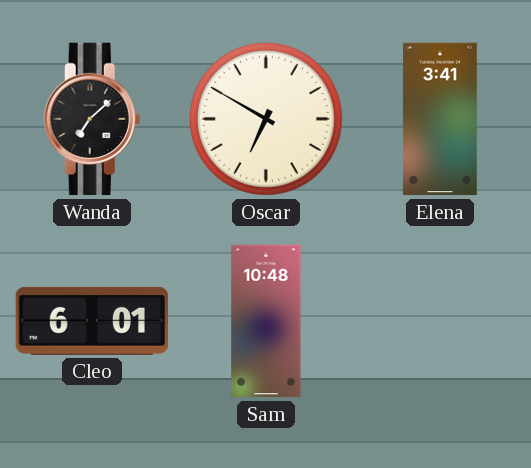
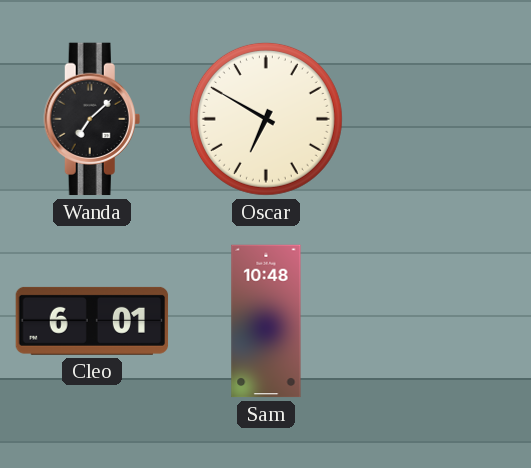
Elena: 3:41 -> none (440, 119)
